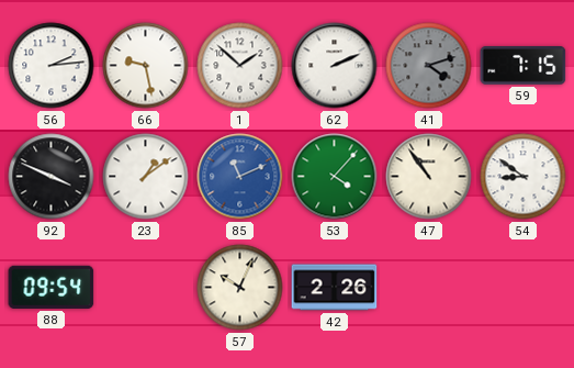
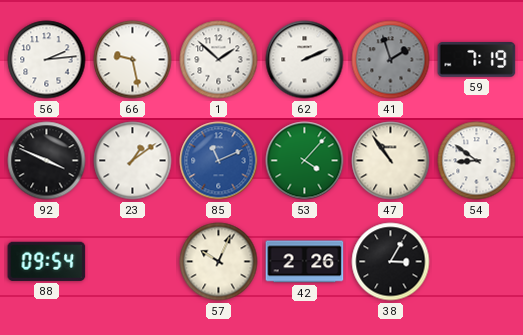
41: 4:12 -> 1:57 (391, 60)
59: 7:15 -> 7:19 (477, 60)
38: none -> 3:05 (391, 262)
